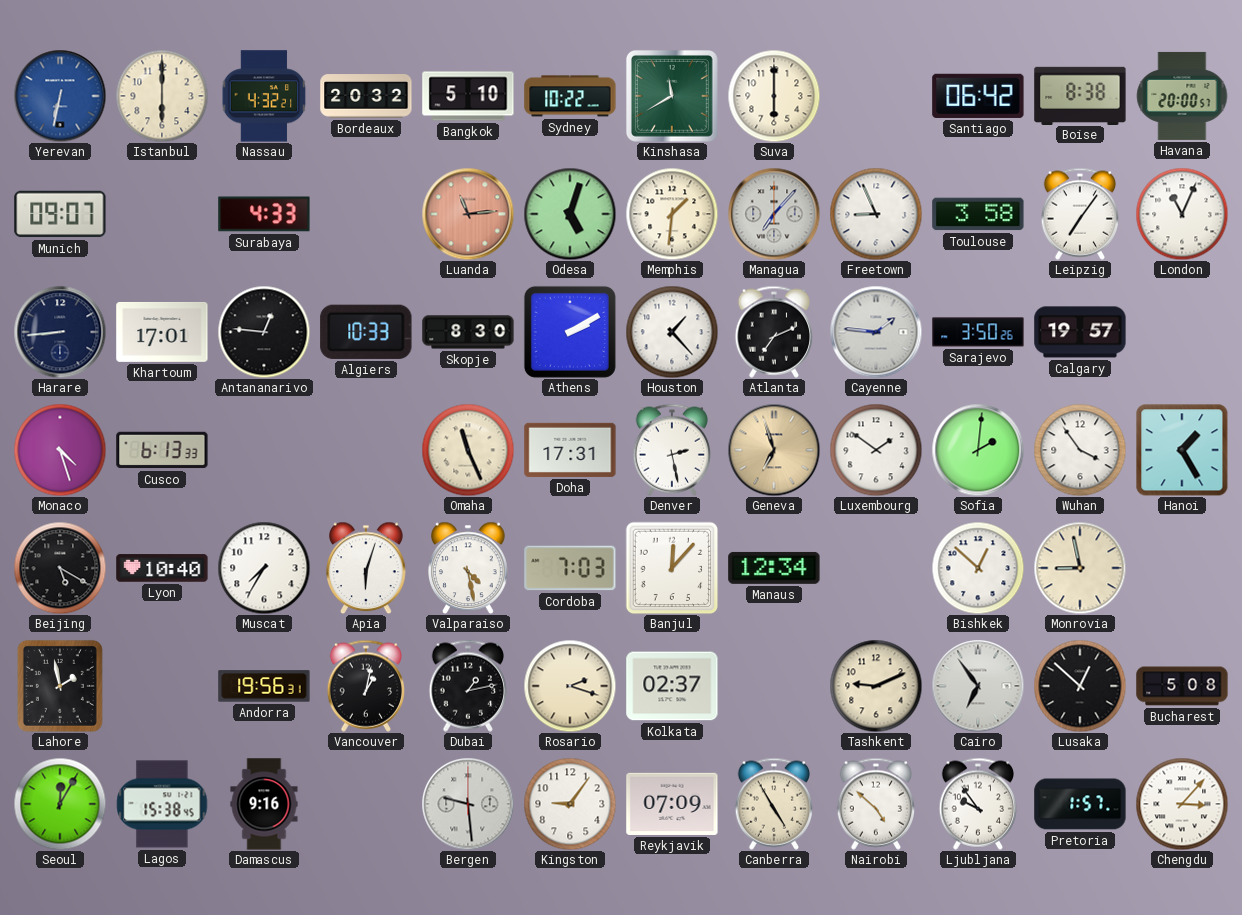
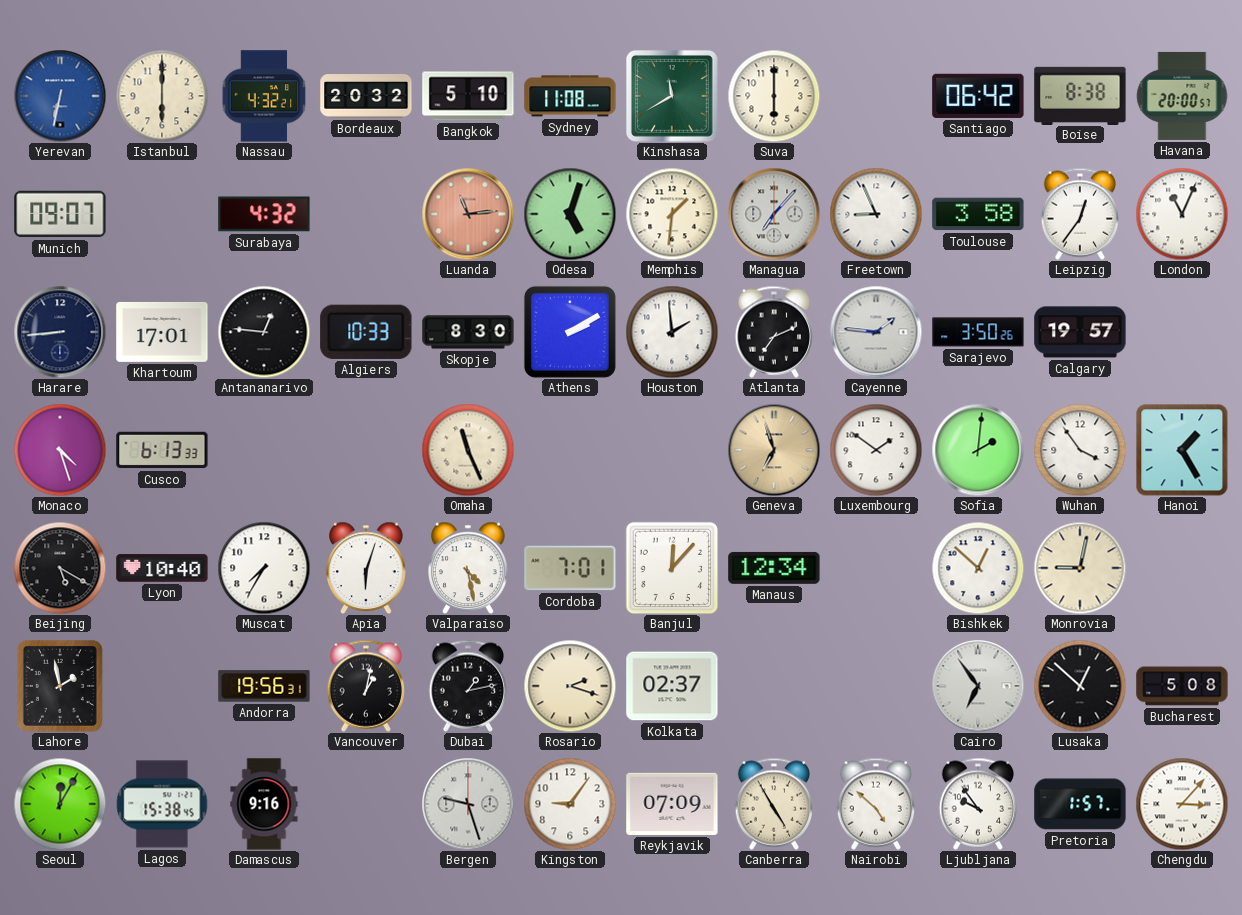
Sydney: 10:22 -> 11:08 (570, 96)
Surabaya: 4:33 -> 4:32 (264, 214)
Leipzig: 7:06 -> 12:36 (1079, 214)
Houston: 1:23 -> 1:59 (672, 332)
Doha: 17:31 -> none (570, 450)
Denver: 2:28 -> none (671, 450)
Cordoba: 7:03 -> 7:01 (570, 568)
Monrovia: 8:58 -> 9:02 (1080, 568)
Tashkent: 9:11 -> none (876, 686)
Bergen: 9:29 -> 9:27 (468, 804)
